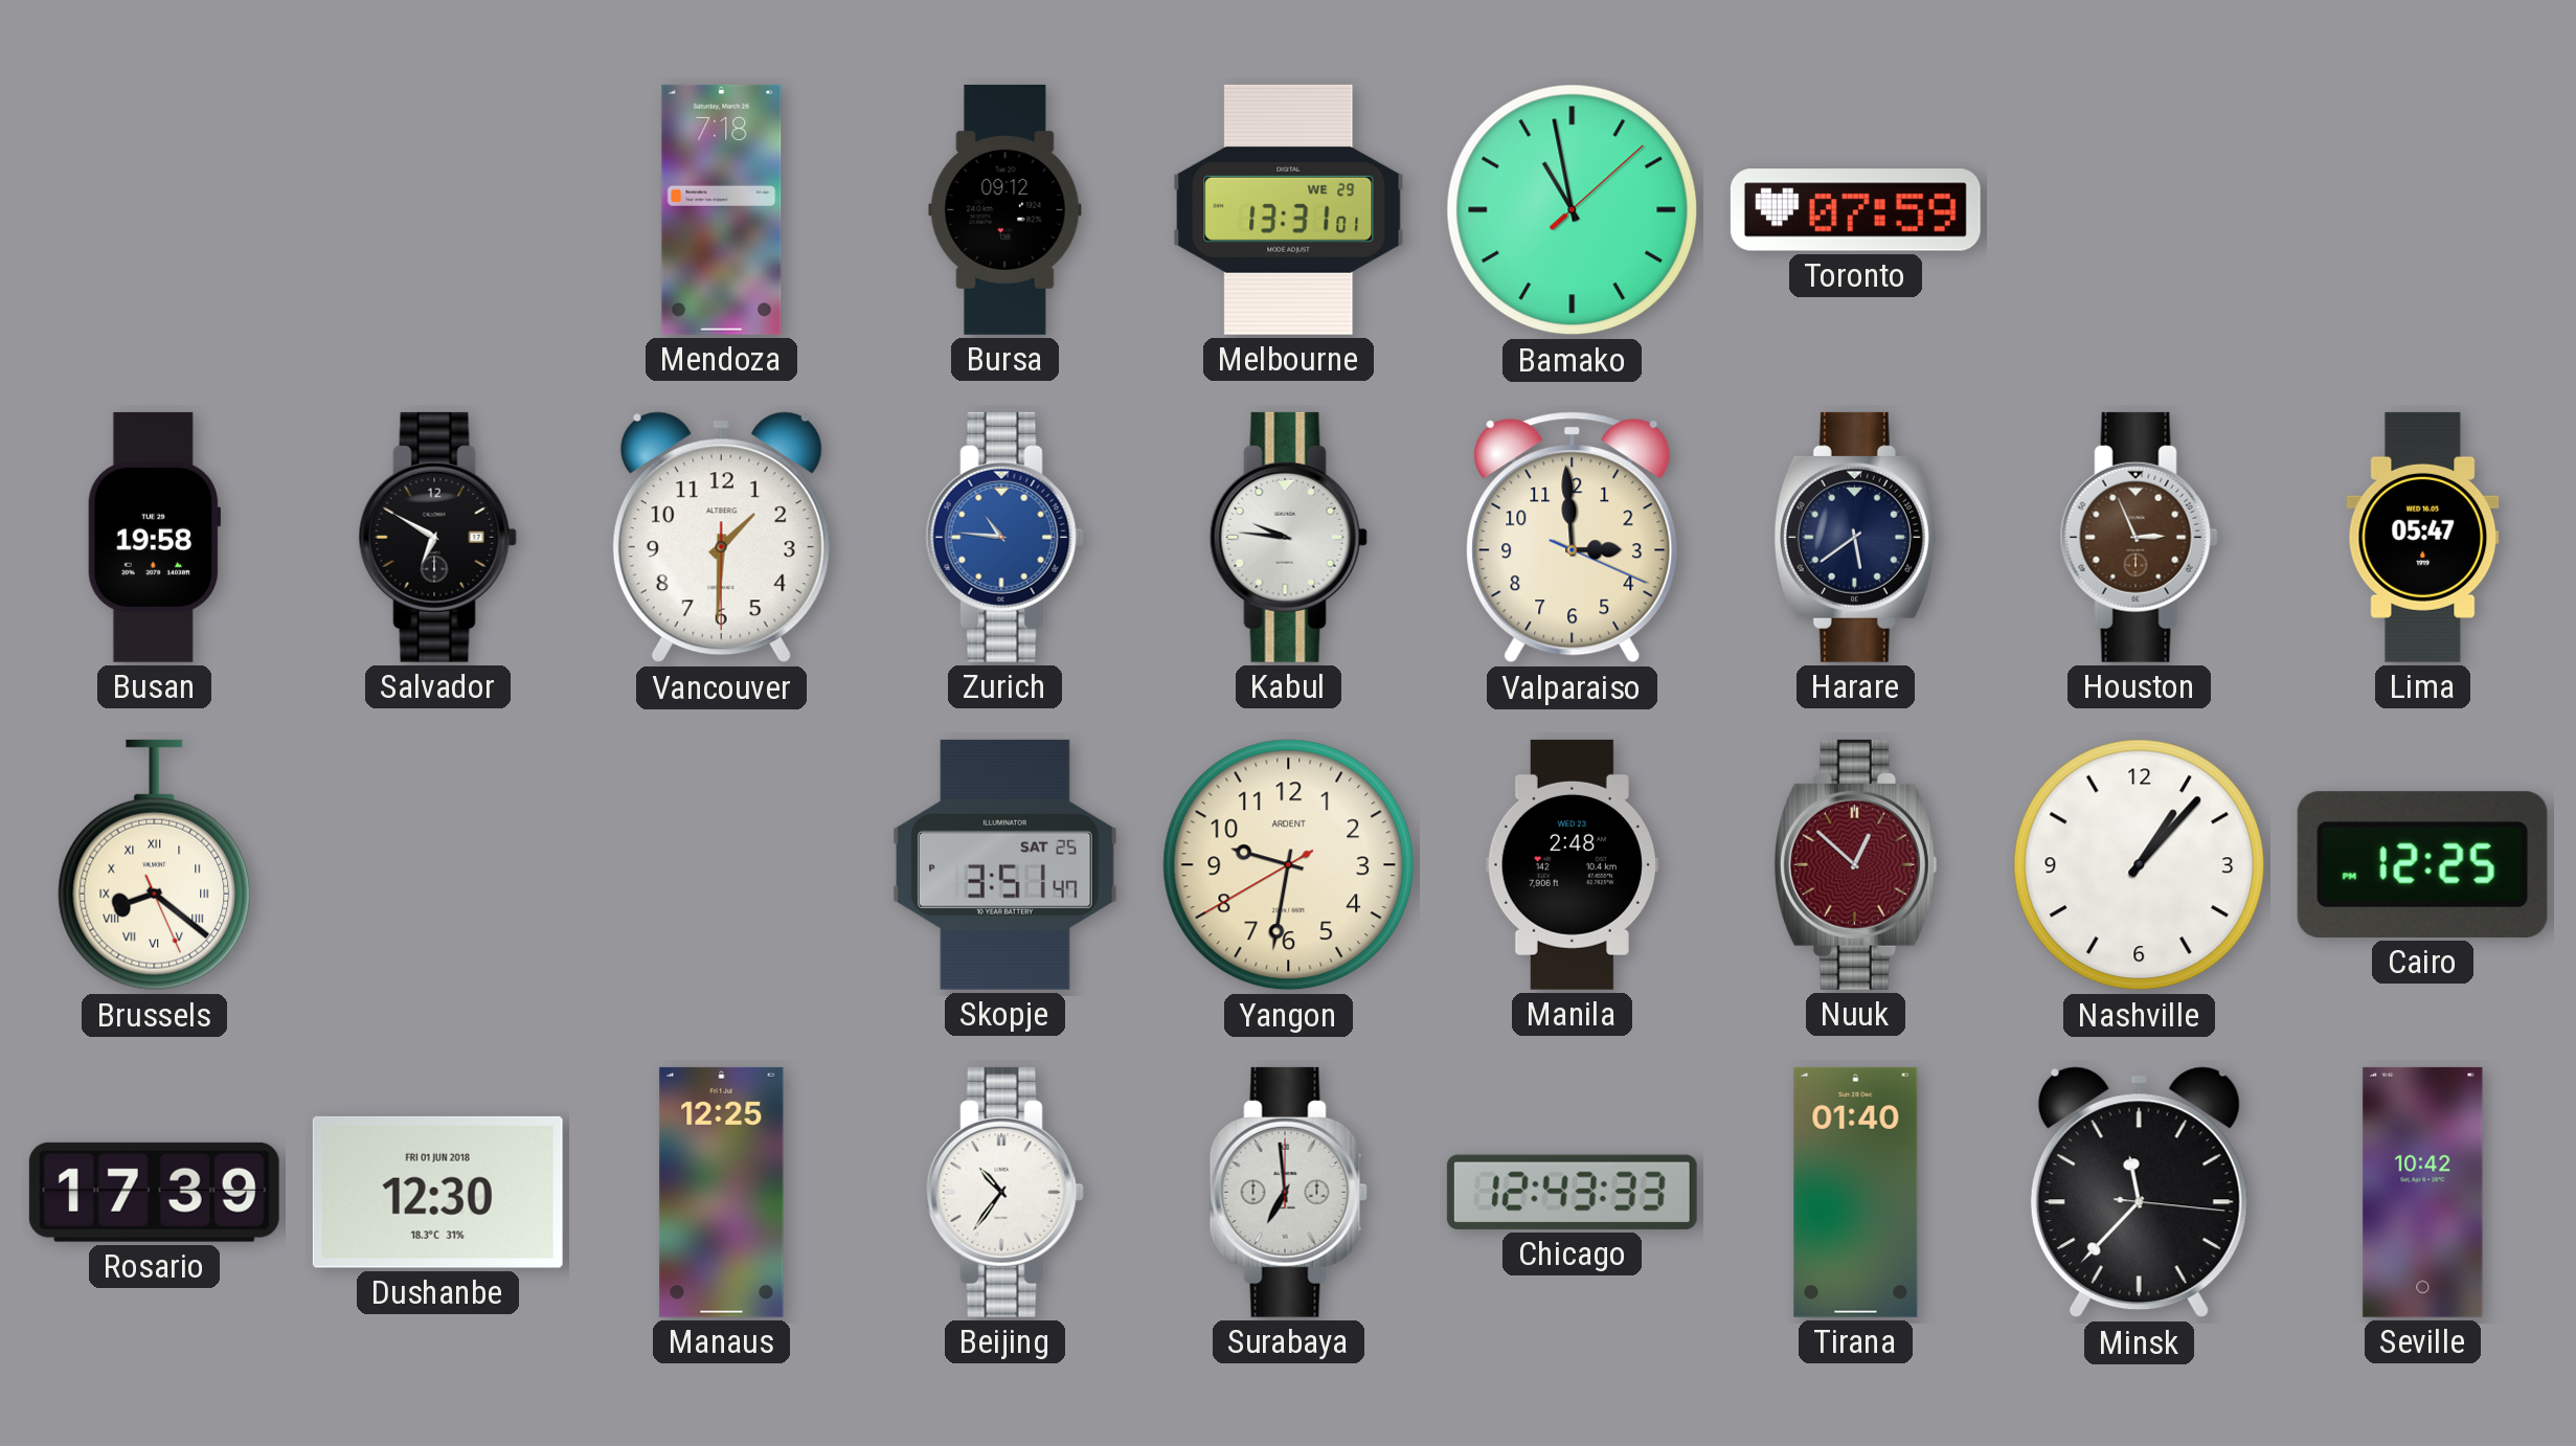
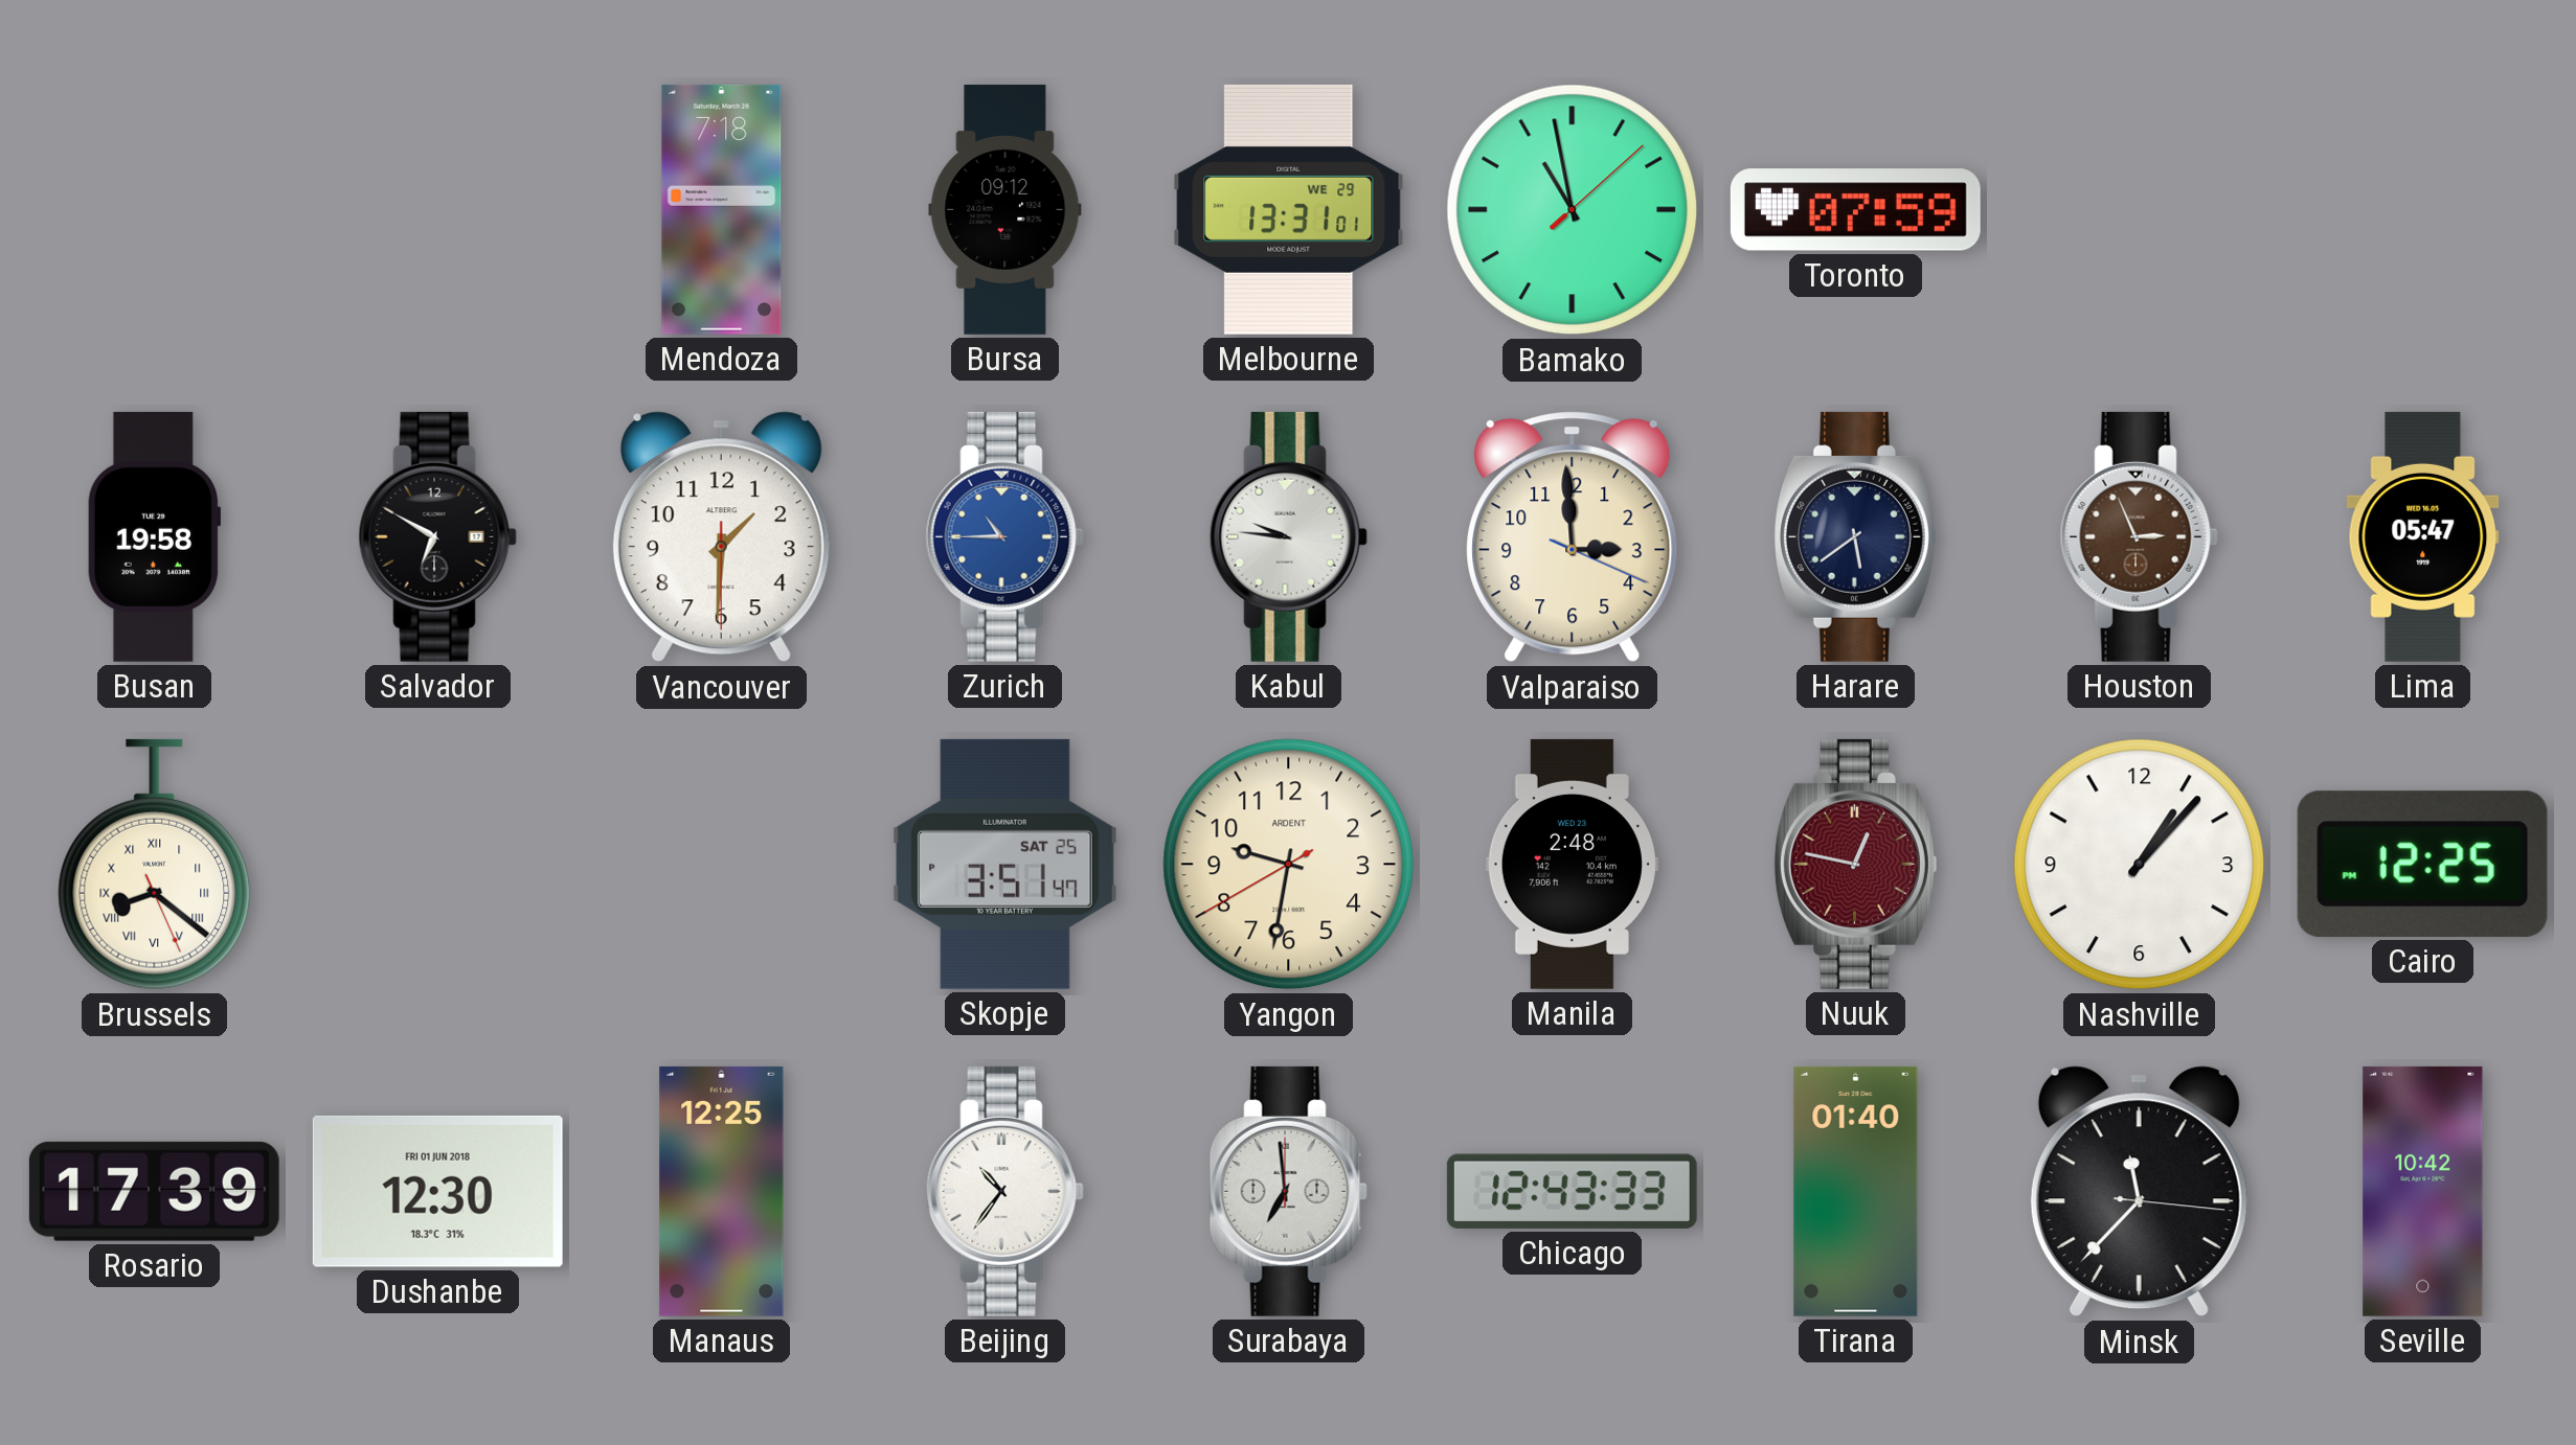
Zurich: 10:46 -> 10:45 (1004, 536)
Nuuk: 12:52 -> 12:47 (1855, 864)
